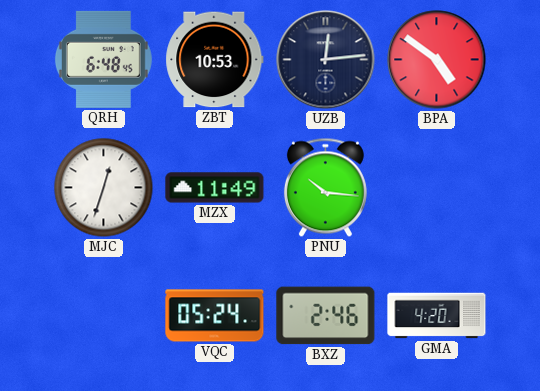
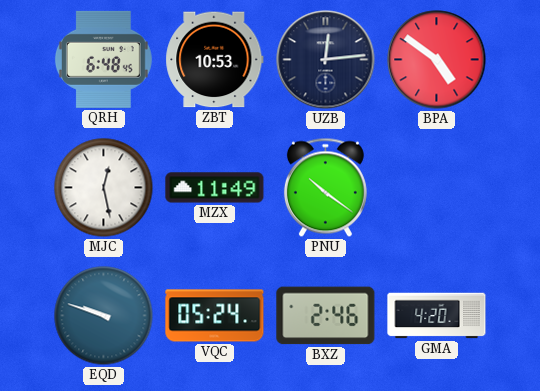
MJC: 12:33 -> 12:28 (104, 188)
PNU: 10:16 -> 10:21 (325, 188)
EQD: none -> 9:48 (104, 316)
